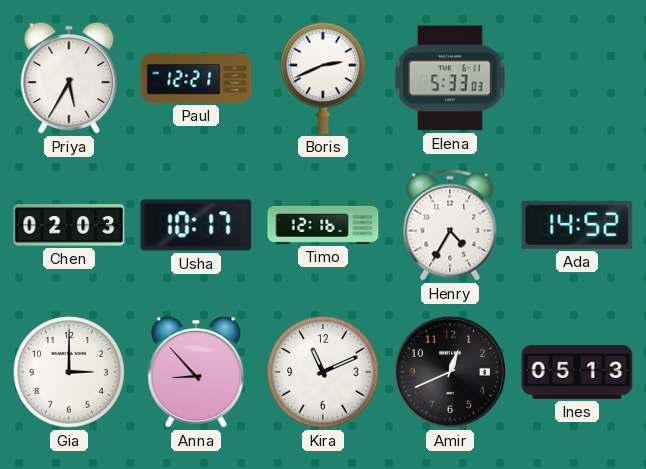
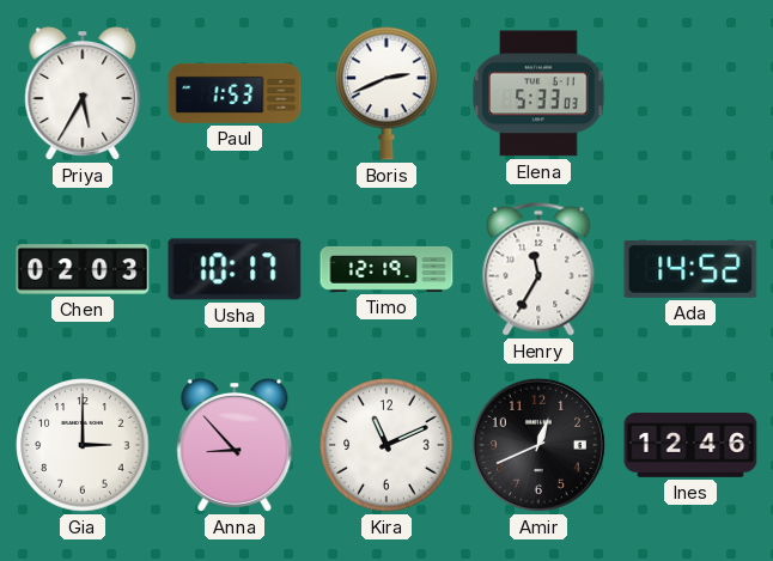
Paul: 12:21 -> 1:53 (235, 93)
Timo: 12:16 -> 12:19 (386, 269)
Henry: 4:35 -> 11:35 (538, 269)
Ines: 05:13 -> 12:46 (690, 446)
